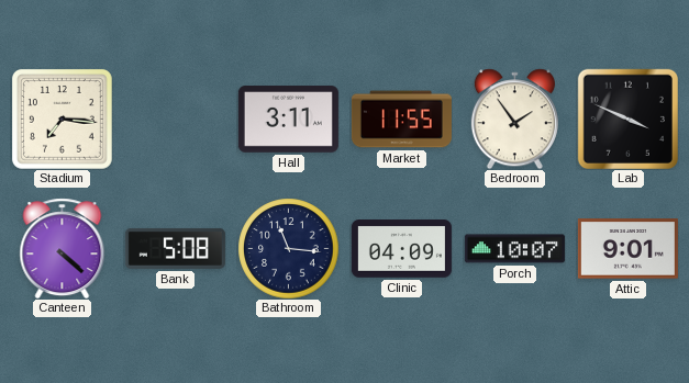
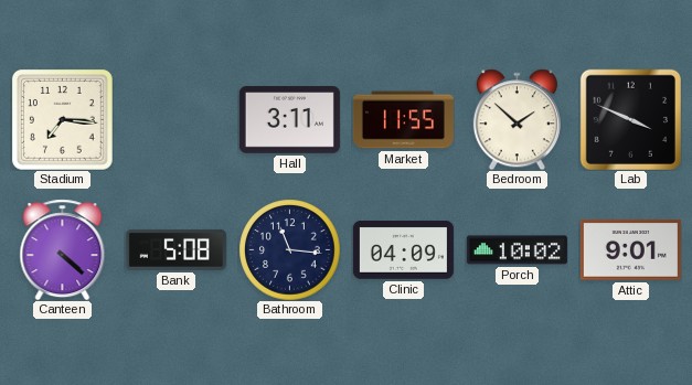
Bedroom: 1:54 -> 1:52 (517, 119)
Porch: 10:07 -> 10:02 (517, 250)
